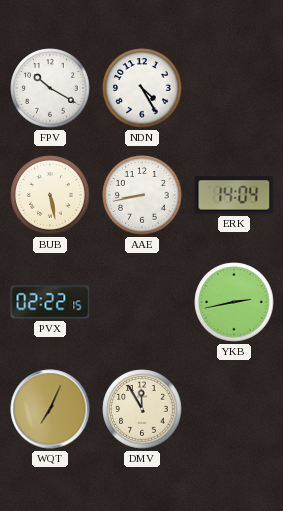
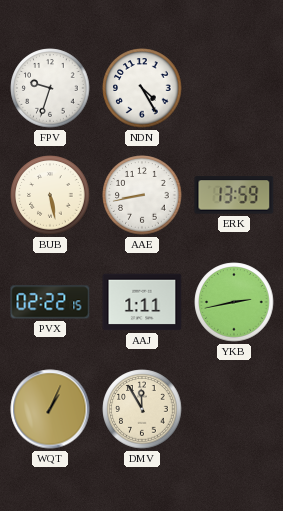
FPV: 10:20 -> 9:33 (50, 88)
ERK: 14:04 -> 13:59 (234, 195)
AAJ: none -> 1:11 (142, 302)
WQT: 7:04 -> 1:04 (50, 409)
